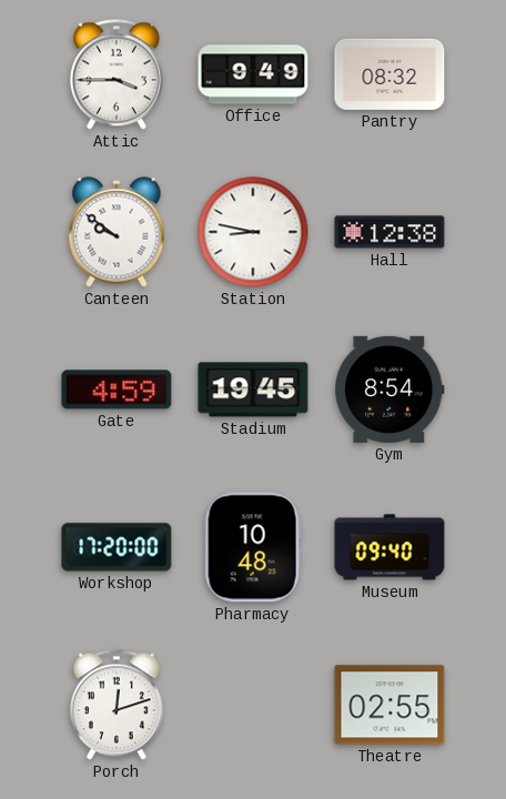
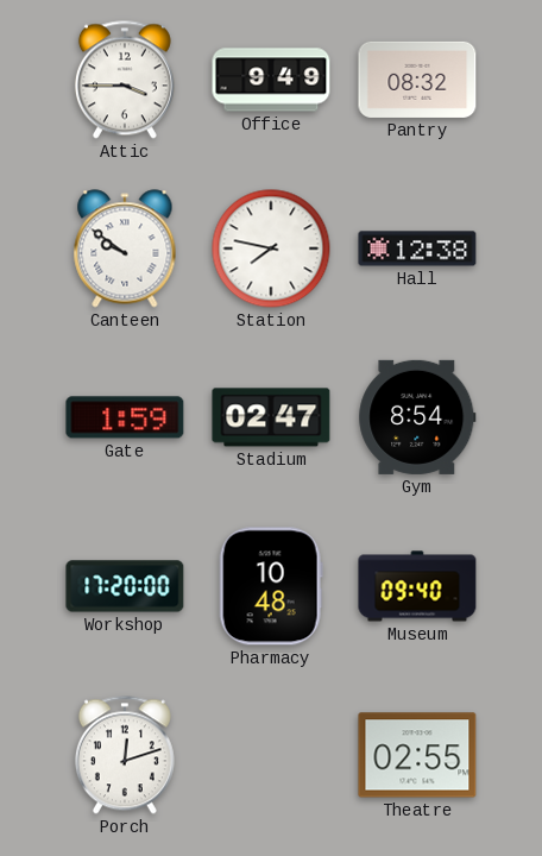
Station: 8:47 -> 7:47 (271, 248)
Gate: 4:59 -> 1:59 (125, 417)
Stadium: 19:45 -> 02:47 (271, 417)
